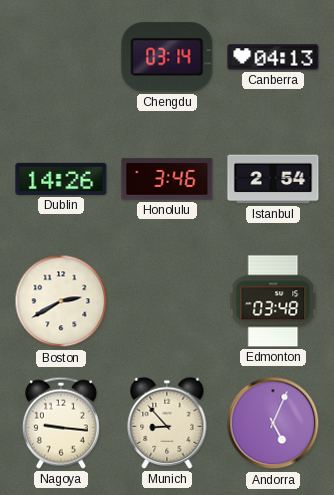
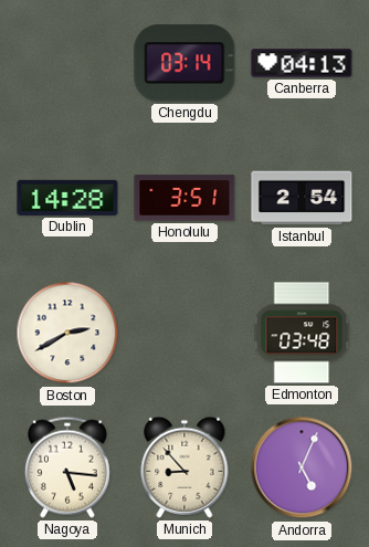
Dublin: 14:26 -> 14:28 (67, 198)
Honolulu: 3:46 -> 3:51 (184, 198)
Nagoya: 9:16 -> 5:16 (67, 467)
